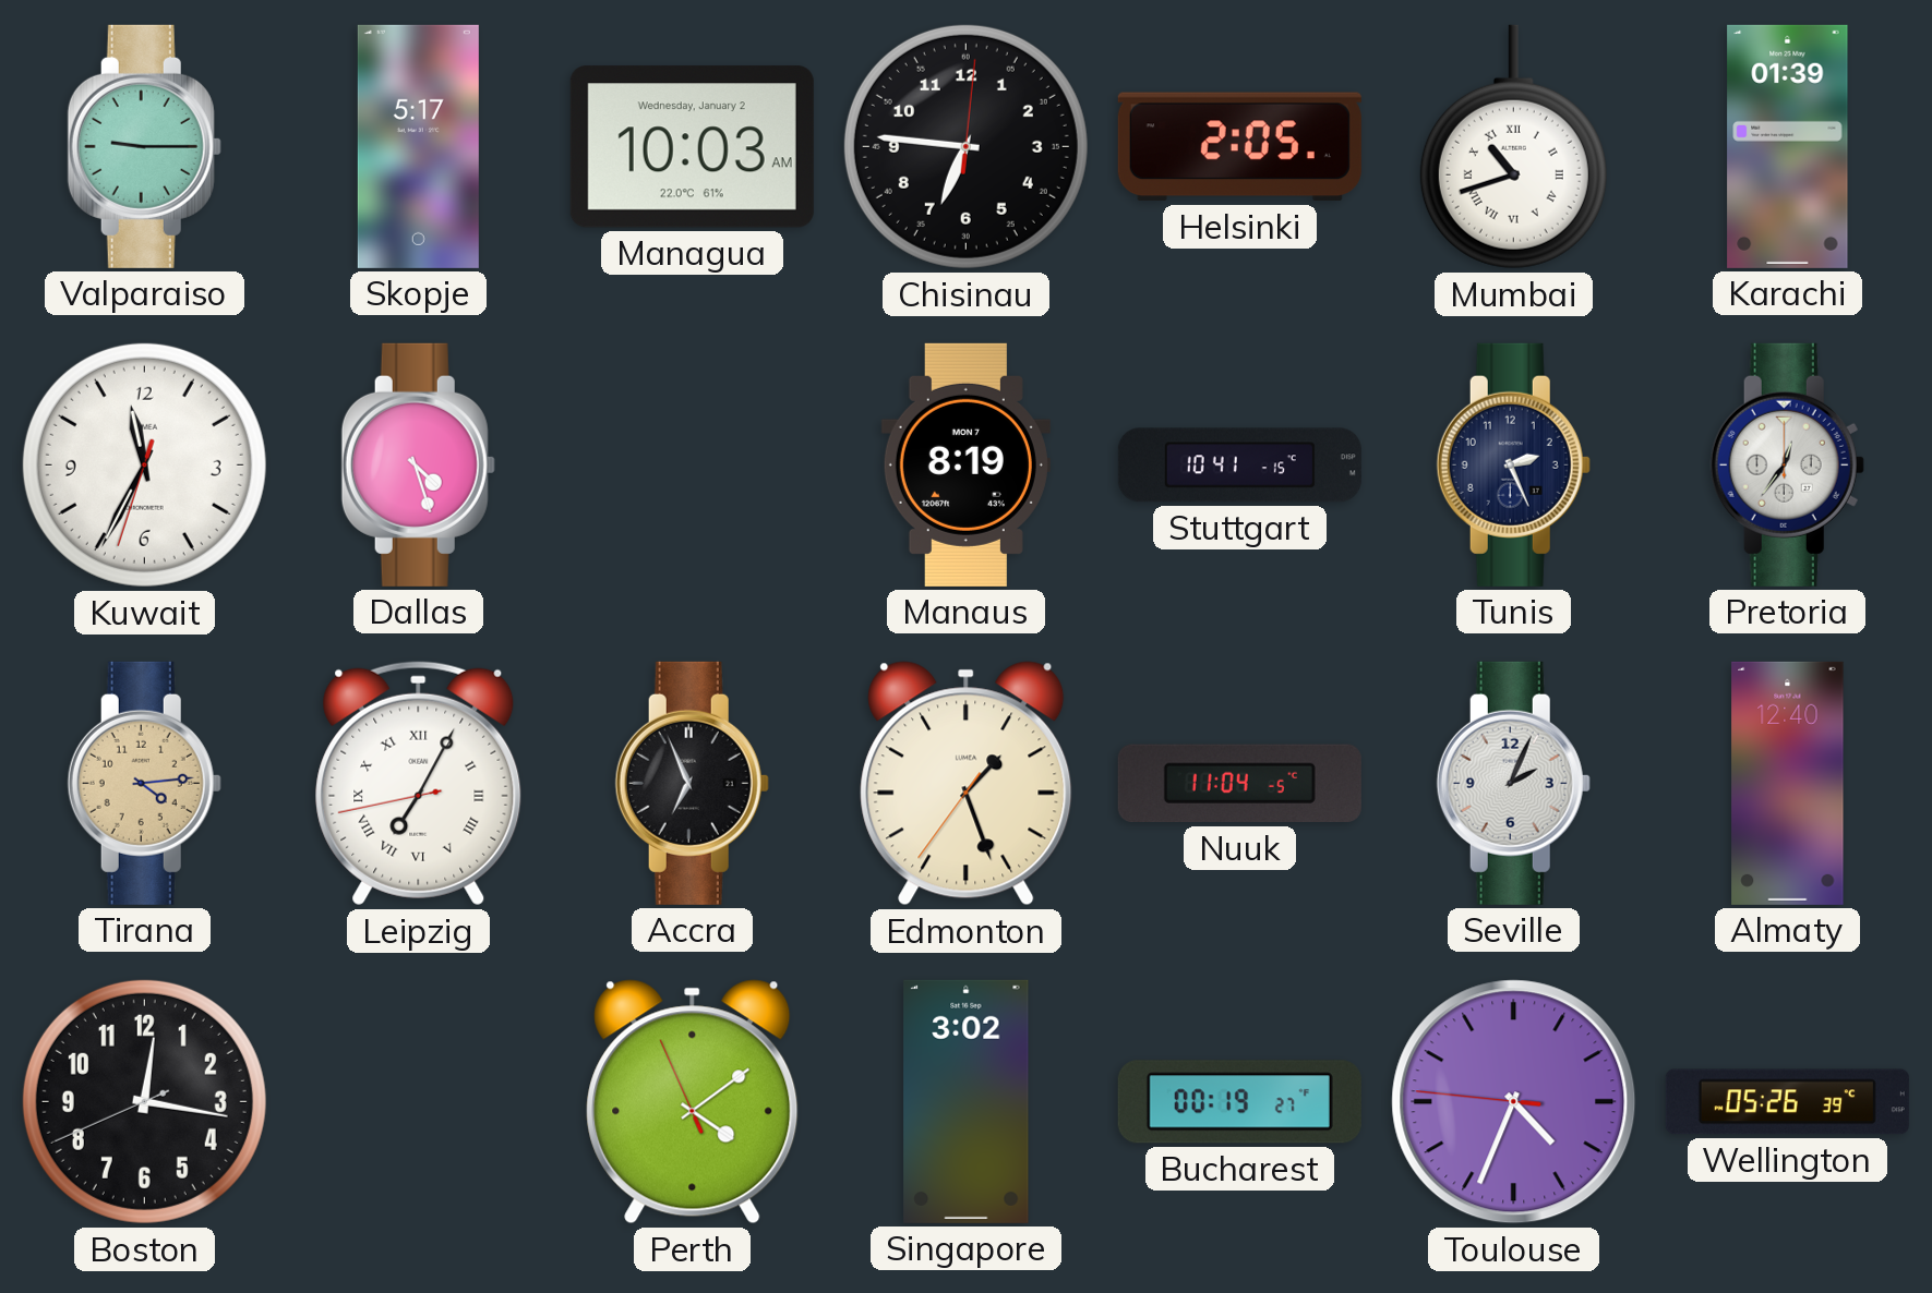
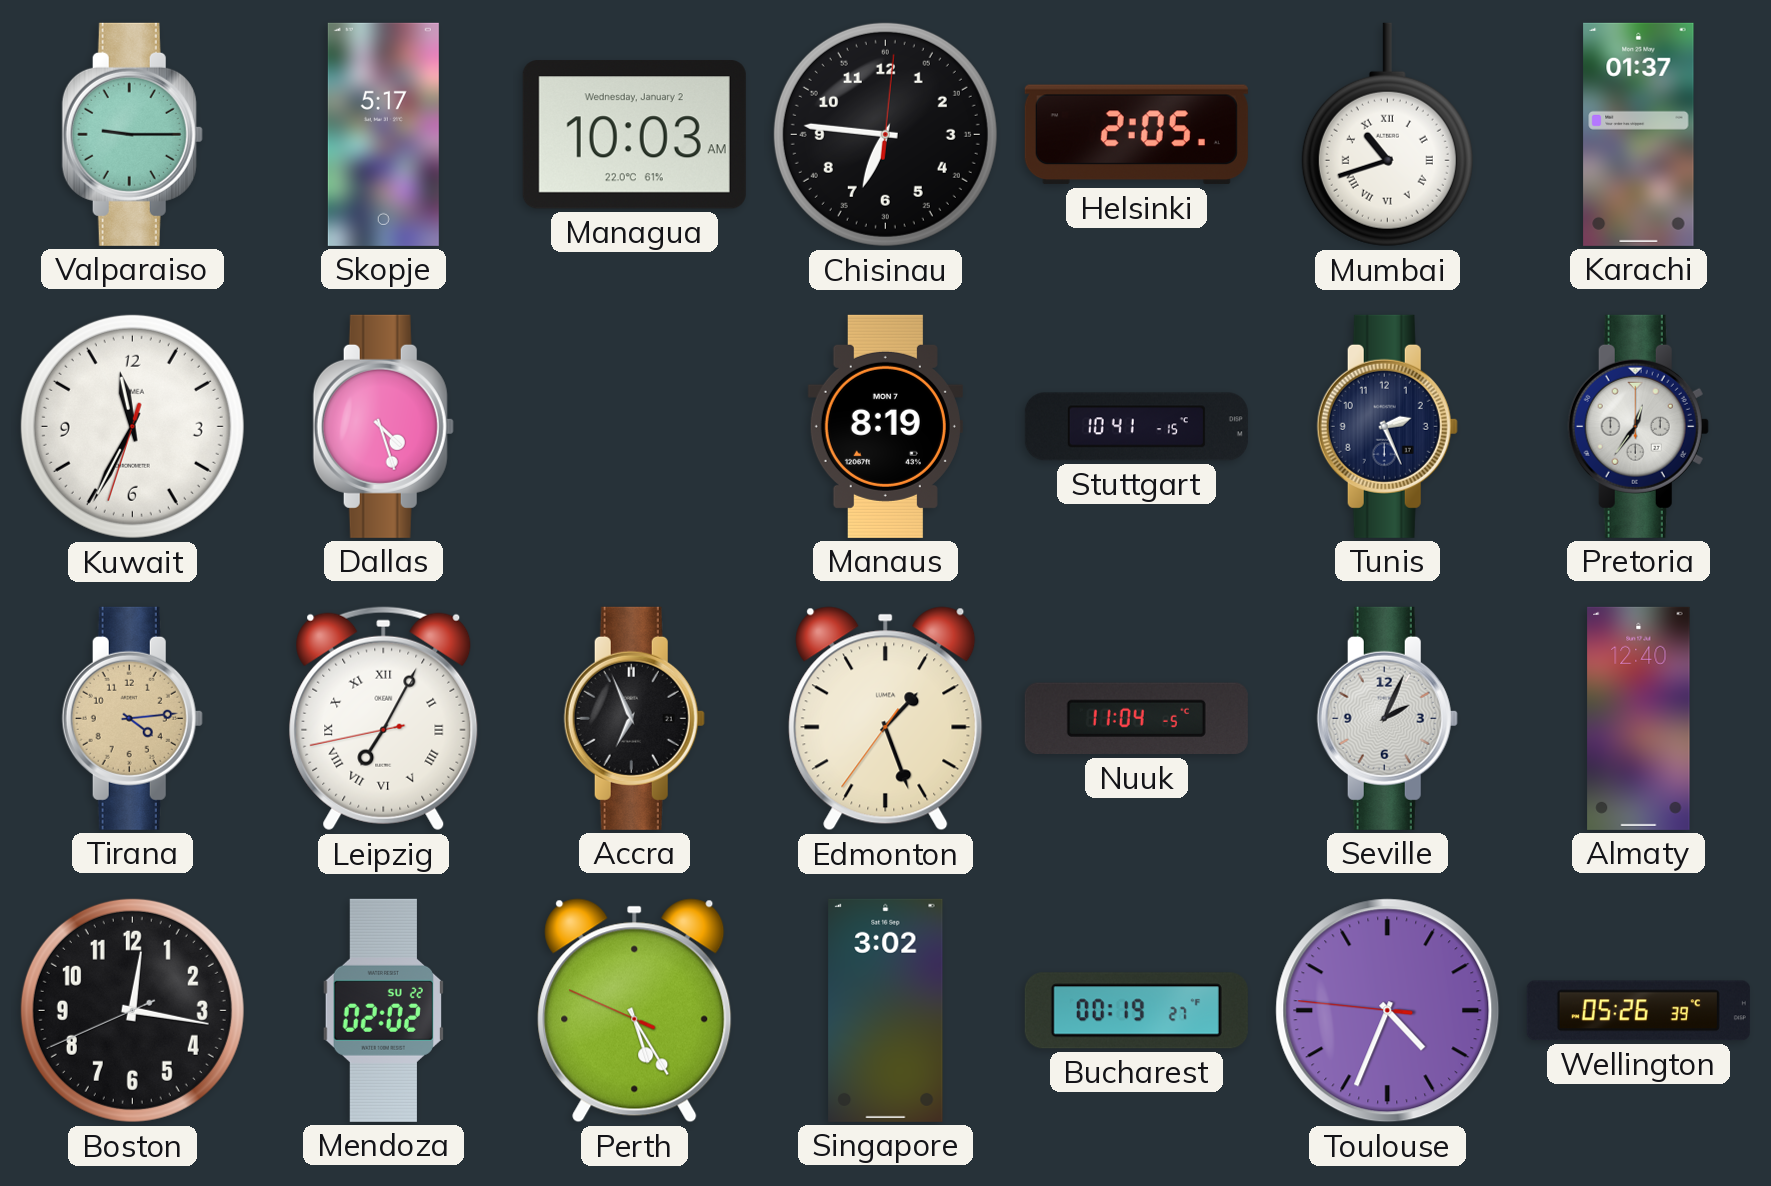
Karachi: 01:39 -> 01:37 (1639, 134)
Mendoza: none -> 02:02 (383, 1010)
Perth: 4:08 -> 5:24 (635, 1011)
